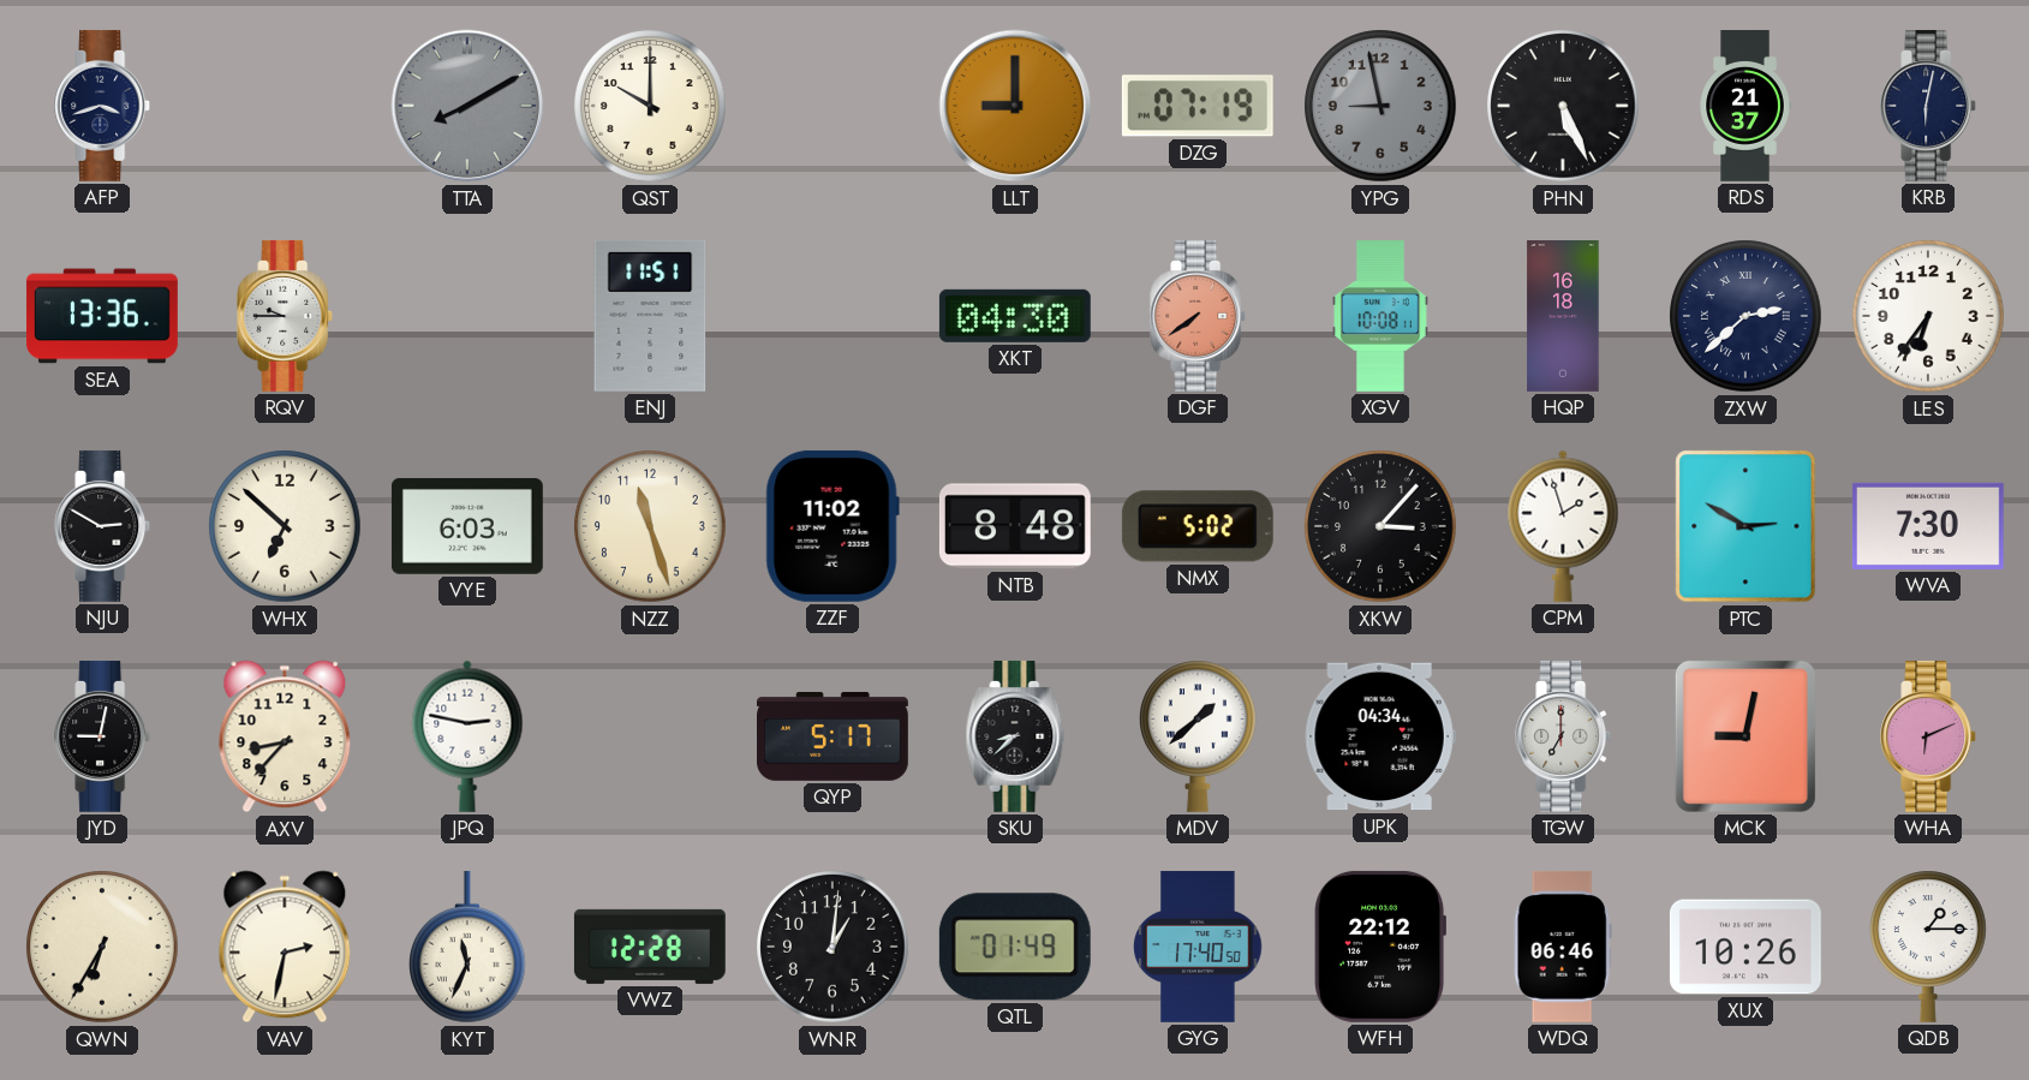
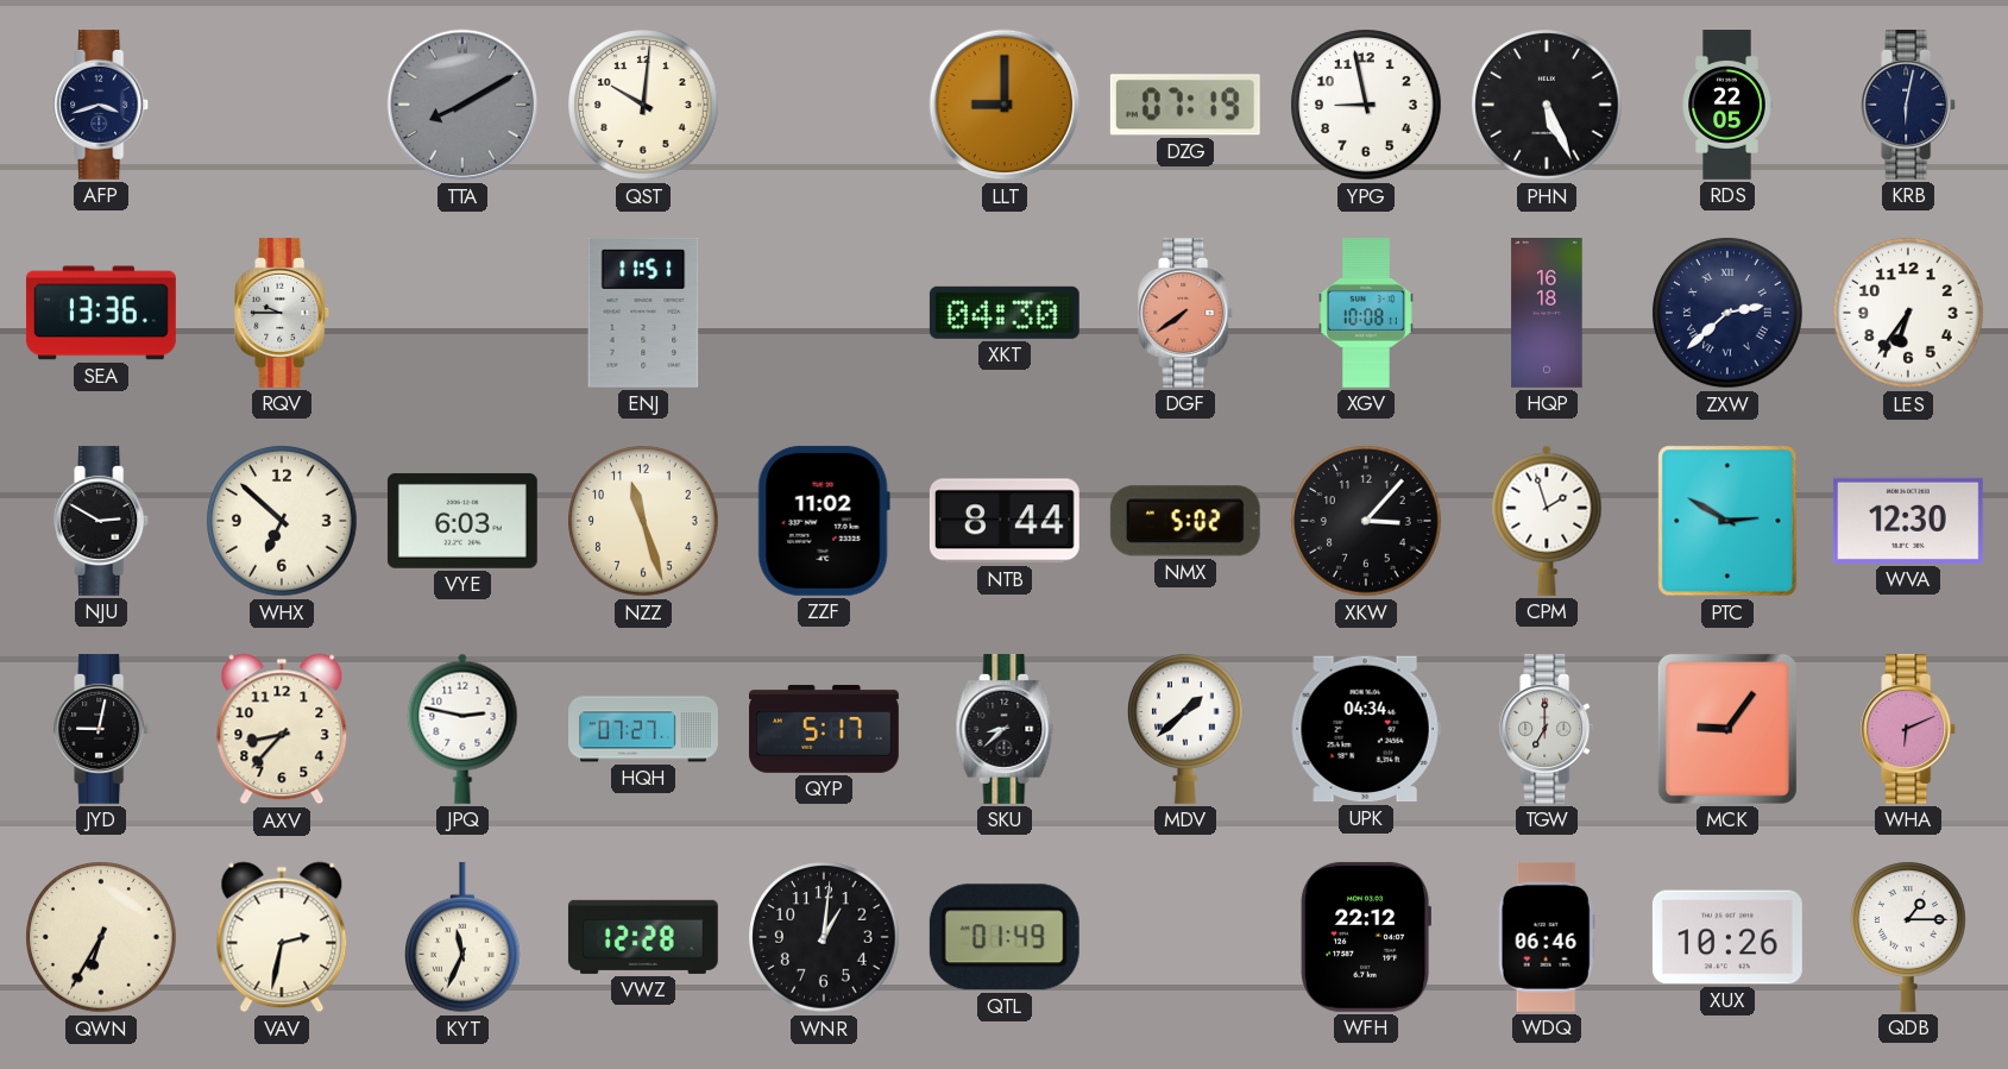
QST: 10:00 -> 10:01 (643, 105)
YPG dial: grey -> white (1366, 105)
RDS: 21:37 -> 22:05 (1727, 106)
NTB: 8:48 -> 8:44 (1005, 521)
WVA: 7:30 -> 12:30 (1908, 521)
HQH: none -> 07:27 (644, 729)
MCK: 9:02 -> 9:06 (1727, 729)
GYG: 17:40 -> none (1198, 947)
